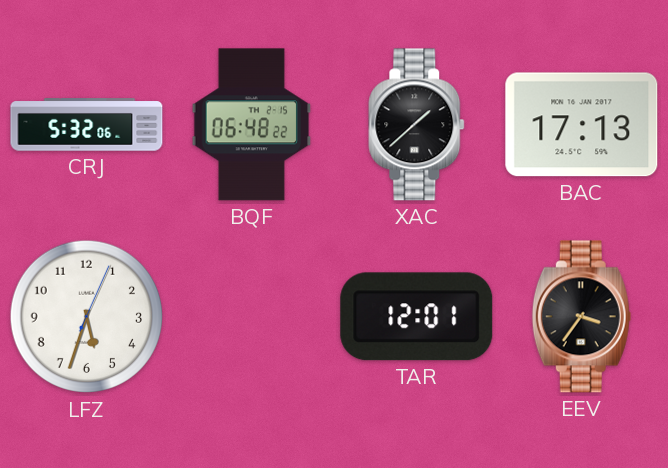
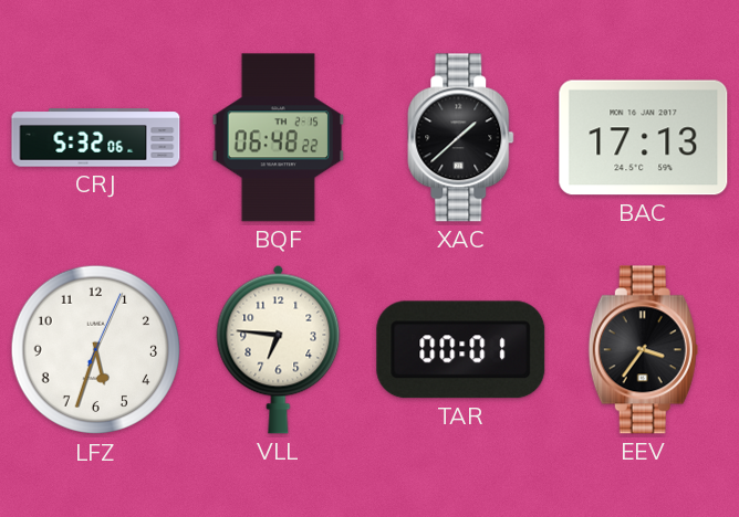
VLL: none -> 6:46 (279, 349)
TAR: 12:01 -> 00:01 (461, 350)
